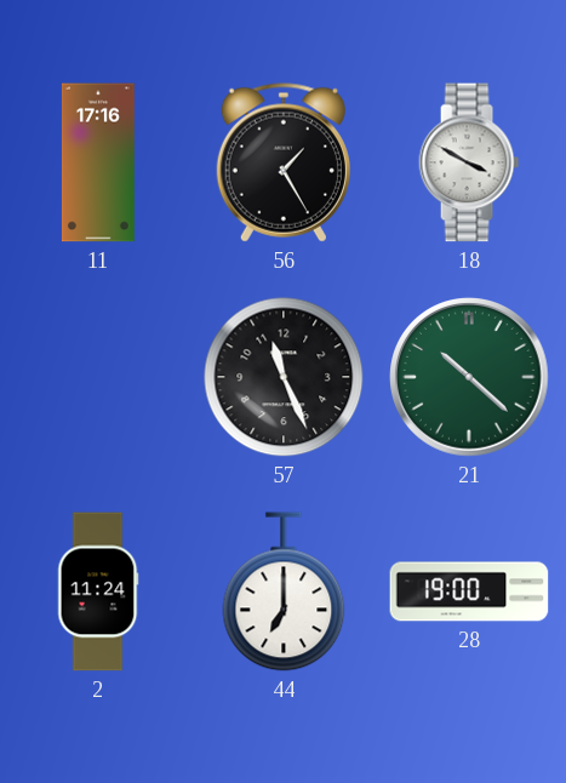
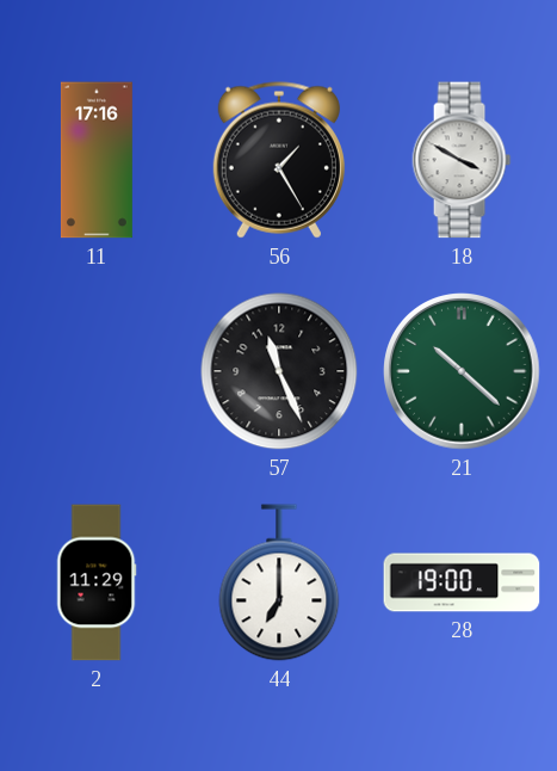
2: 11:24 -> 11:29 (97, 582)
